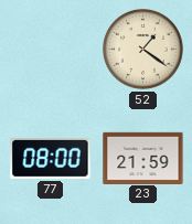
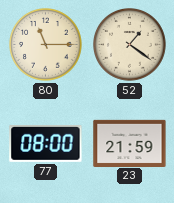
80: none -> 11:15 (46, 45)
